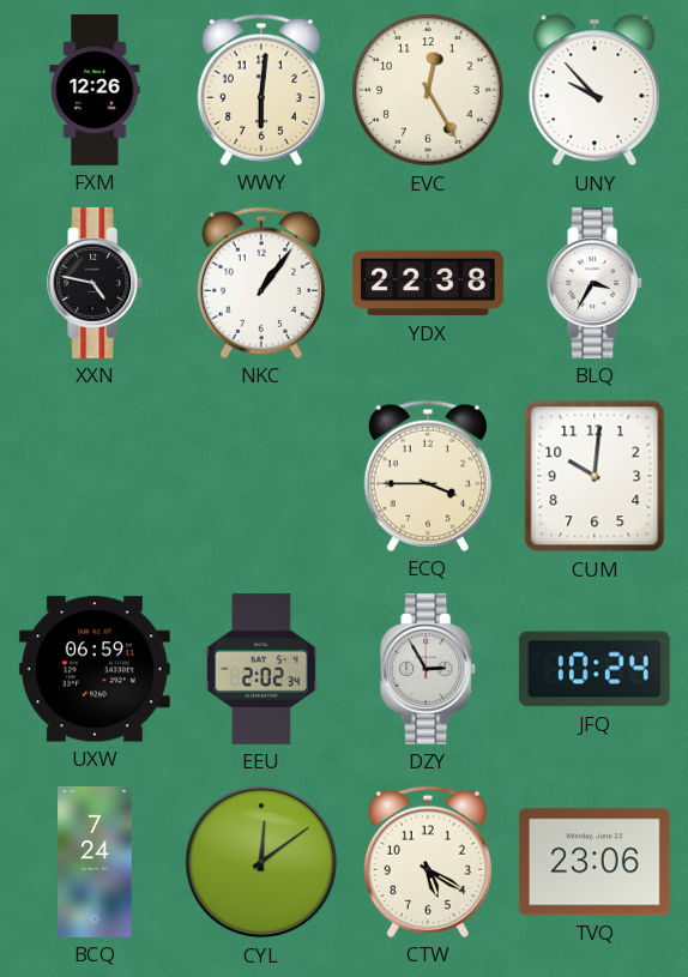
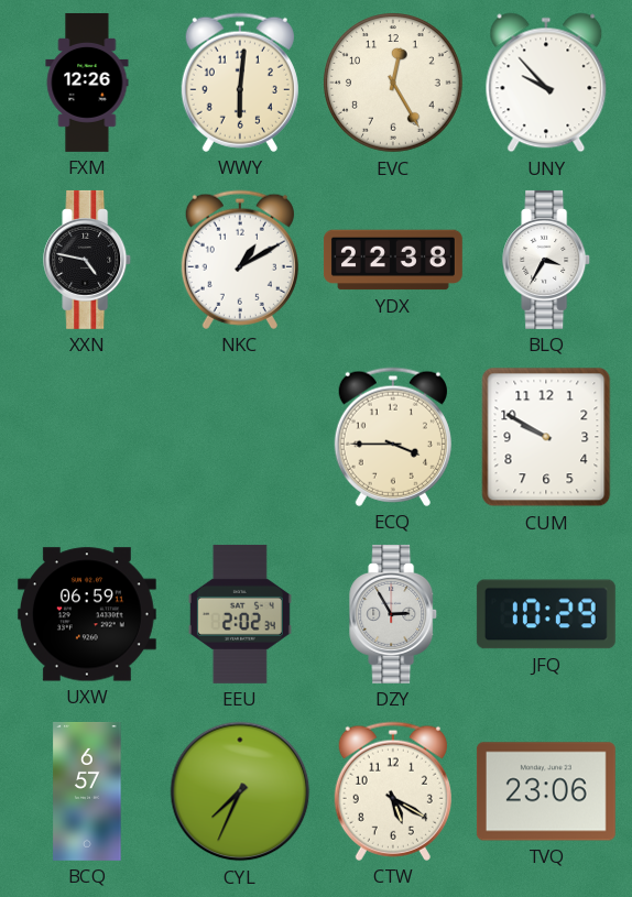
NKC: 1:06 -> 1:10 (240, 260)
CUM: 10:01 -> 9:50 (546, 437)
JFQ: 10:24 -> 10:29 (546, 614)
BCQ: 7:24 -> 6:57 (87, 791)
CYL: 12:09 -> 7:34 (240, 791)
